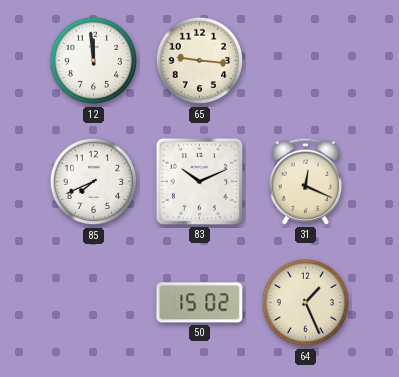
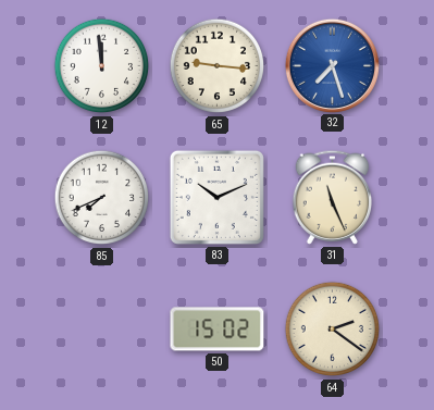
32: none -> 7:27 (332, 65)
31: 12:19 -> 11:26 (333, 197)
64: 1:26 -> 2:21 (333, 330)
